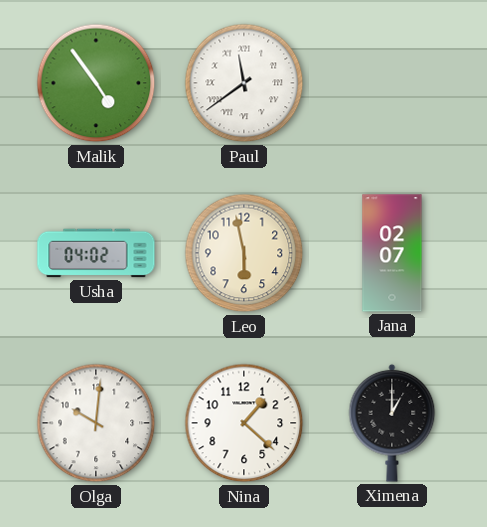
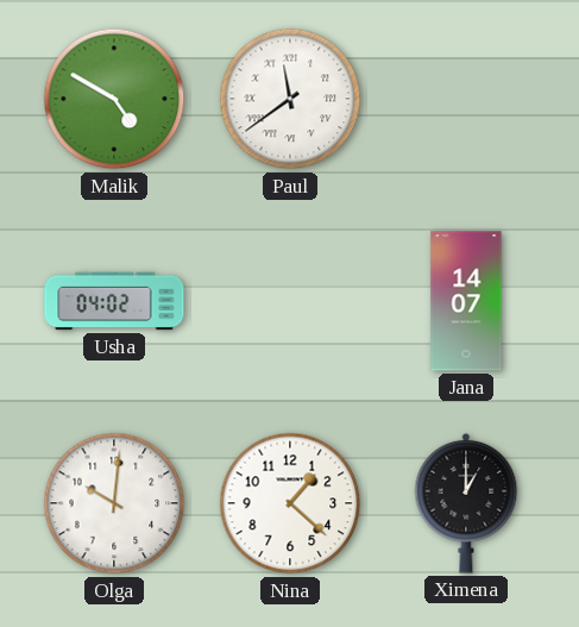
Malik: 4:54 -> 4:50 (114, 99)
Leo: 5:58 -> none (244, 253)
Jana: 02:07 -> 14:07 (466, 301)
